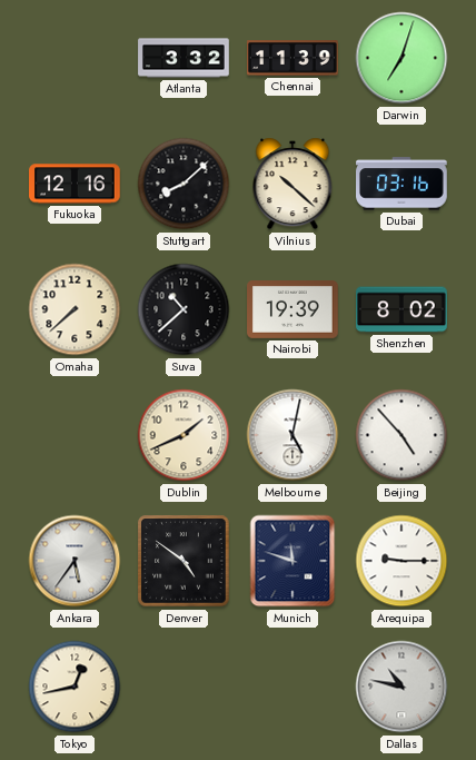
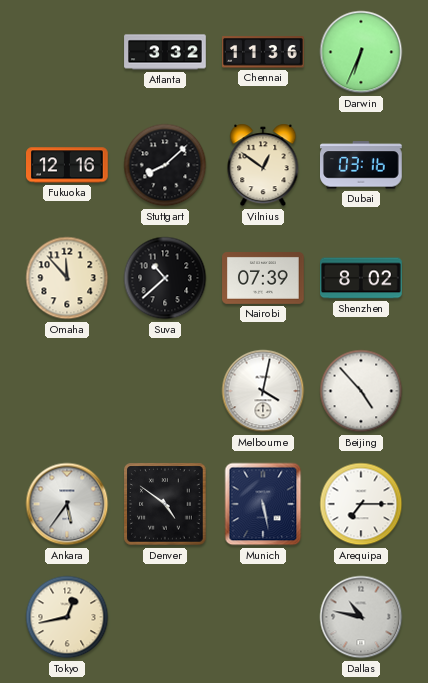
Chennai: 11:39 -> 11:36 (263, 52)
Darwin: 7:03 -> 6:34 (361, 52)
Vilnius: 10:22 -> 12:51 (263, 165)
Omaha: 7:38 -> 11:53 (67, 278)
Nairobi: 19:39 -> 07:39 (263, 279)
Dublin: 1:41 -> none (184, 435)
Melbourne: 5:02 -> 4:02 (263, 391)
Munich: 11:48 -> 5:28 (263, 504)
Arequipa: 9:15 -> 7:15 (361, 504)
